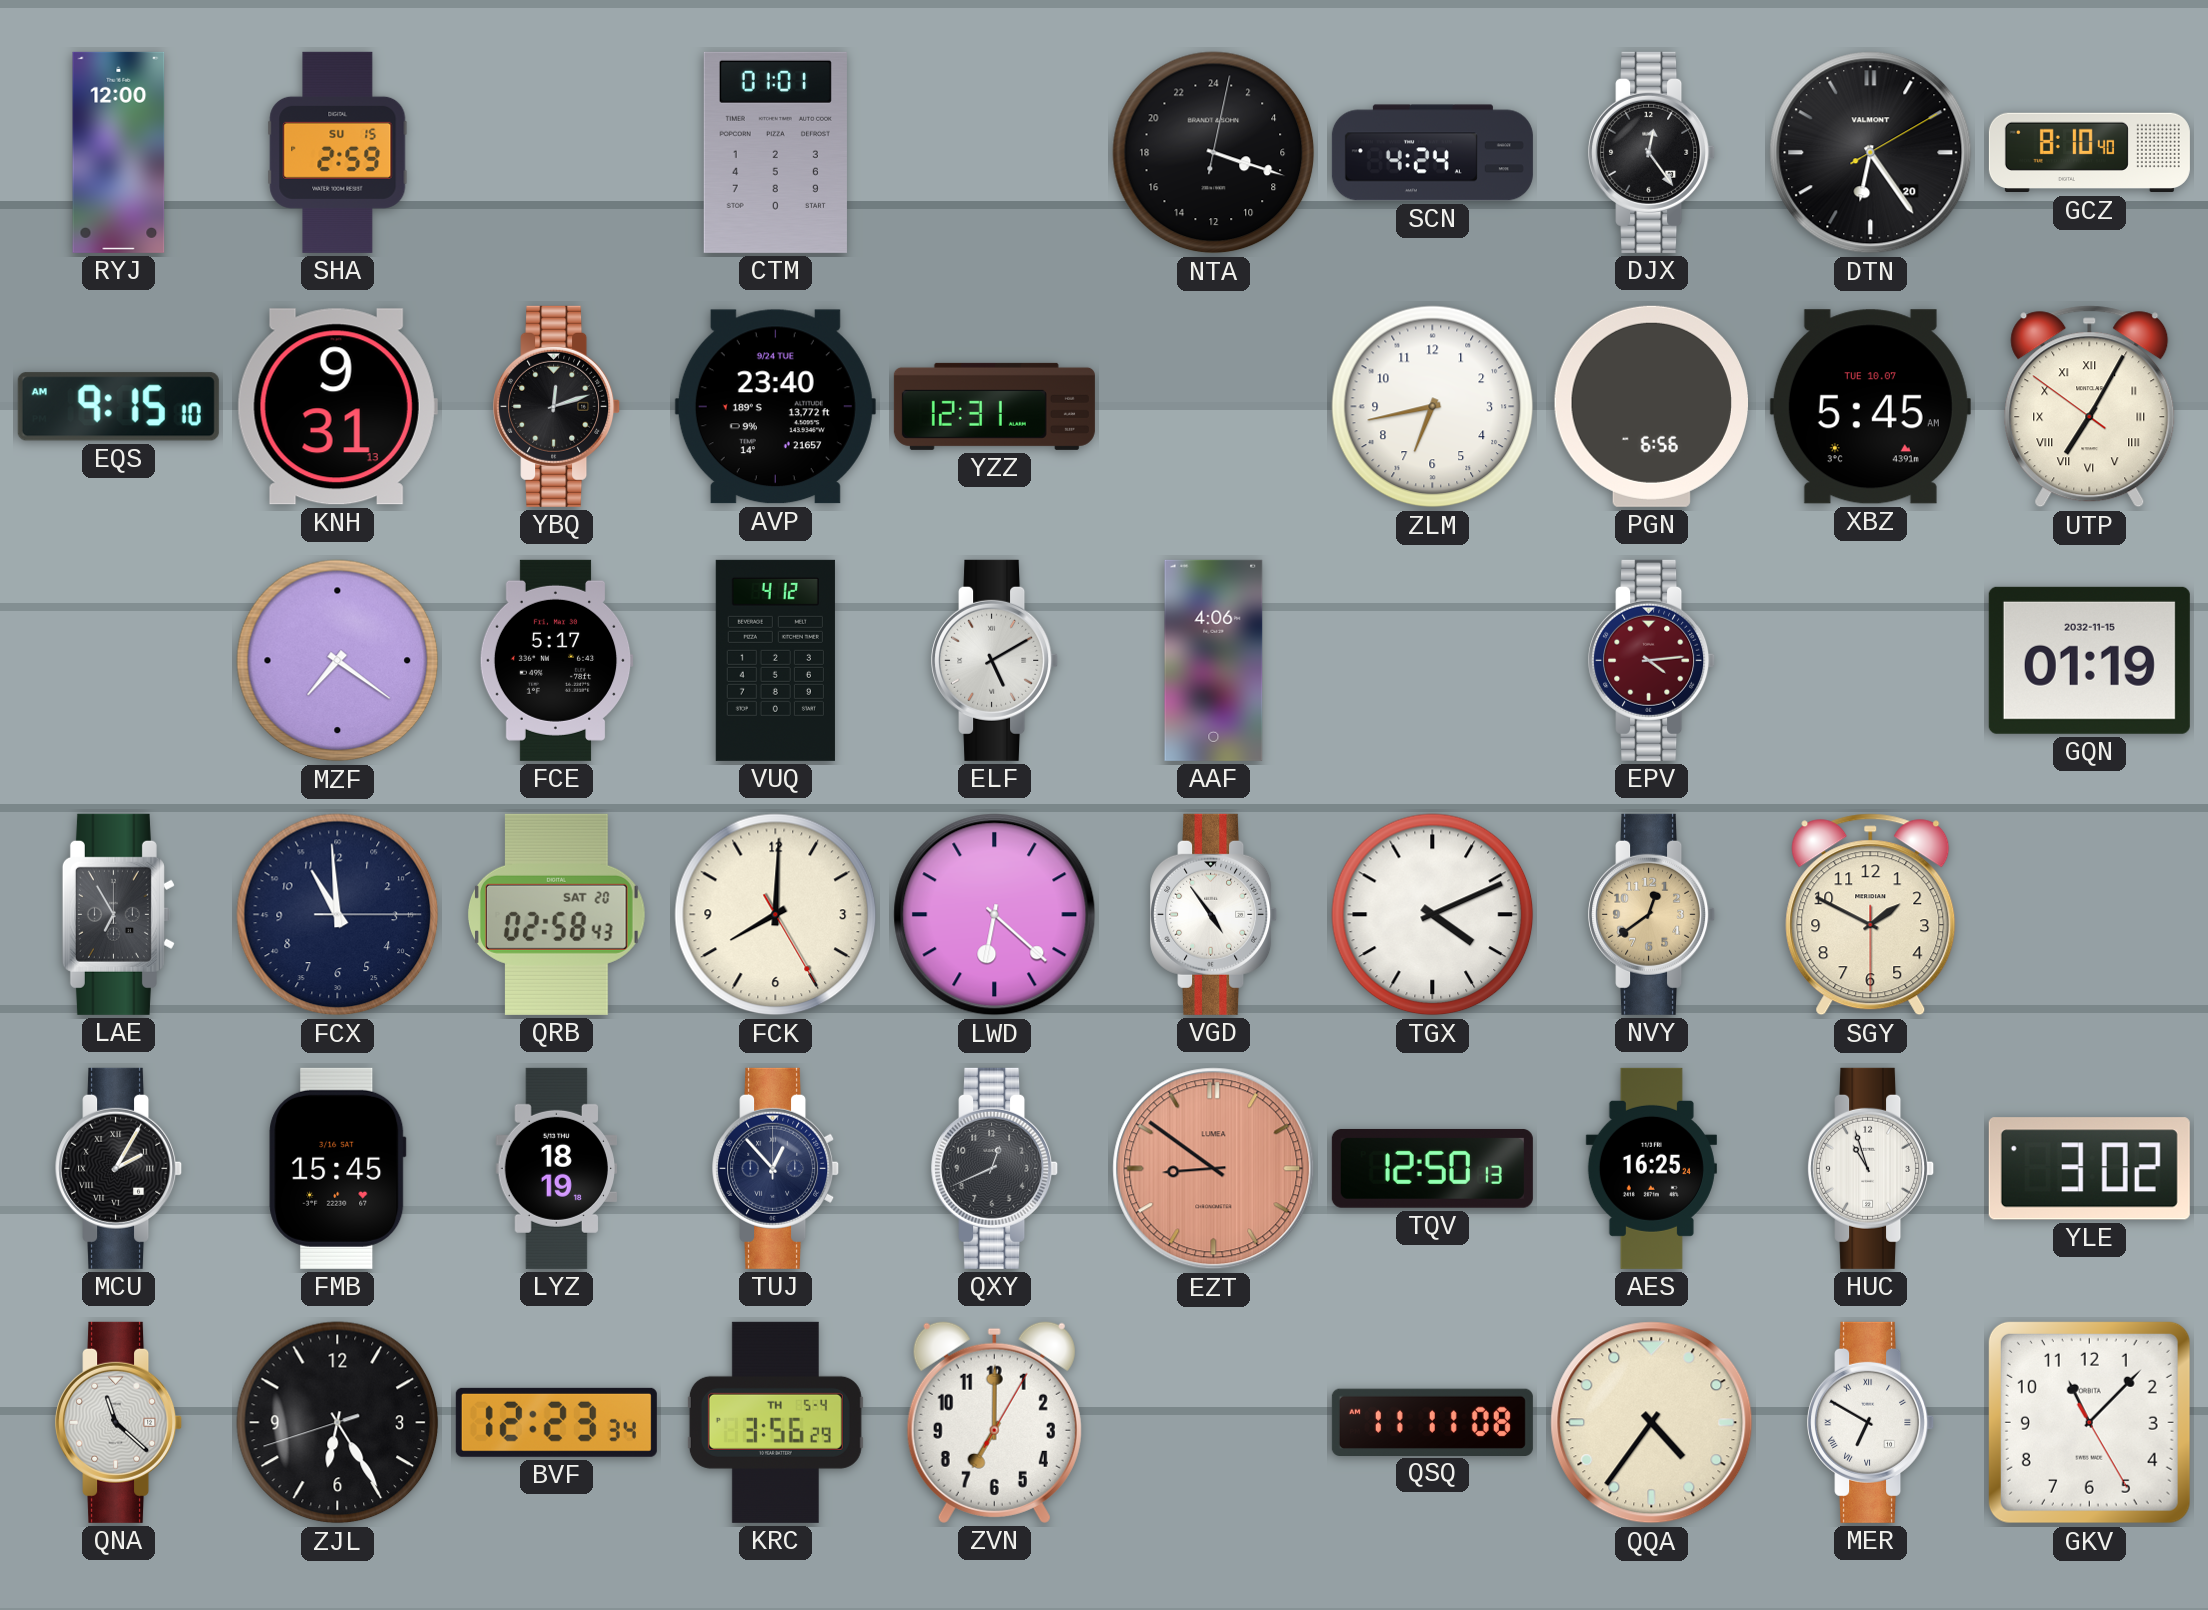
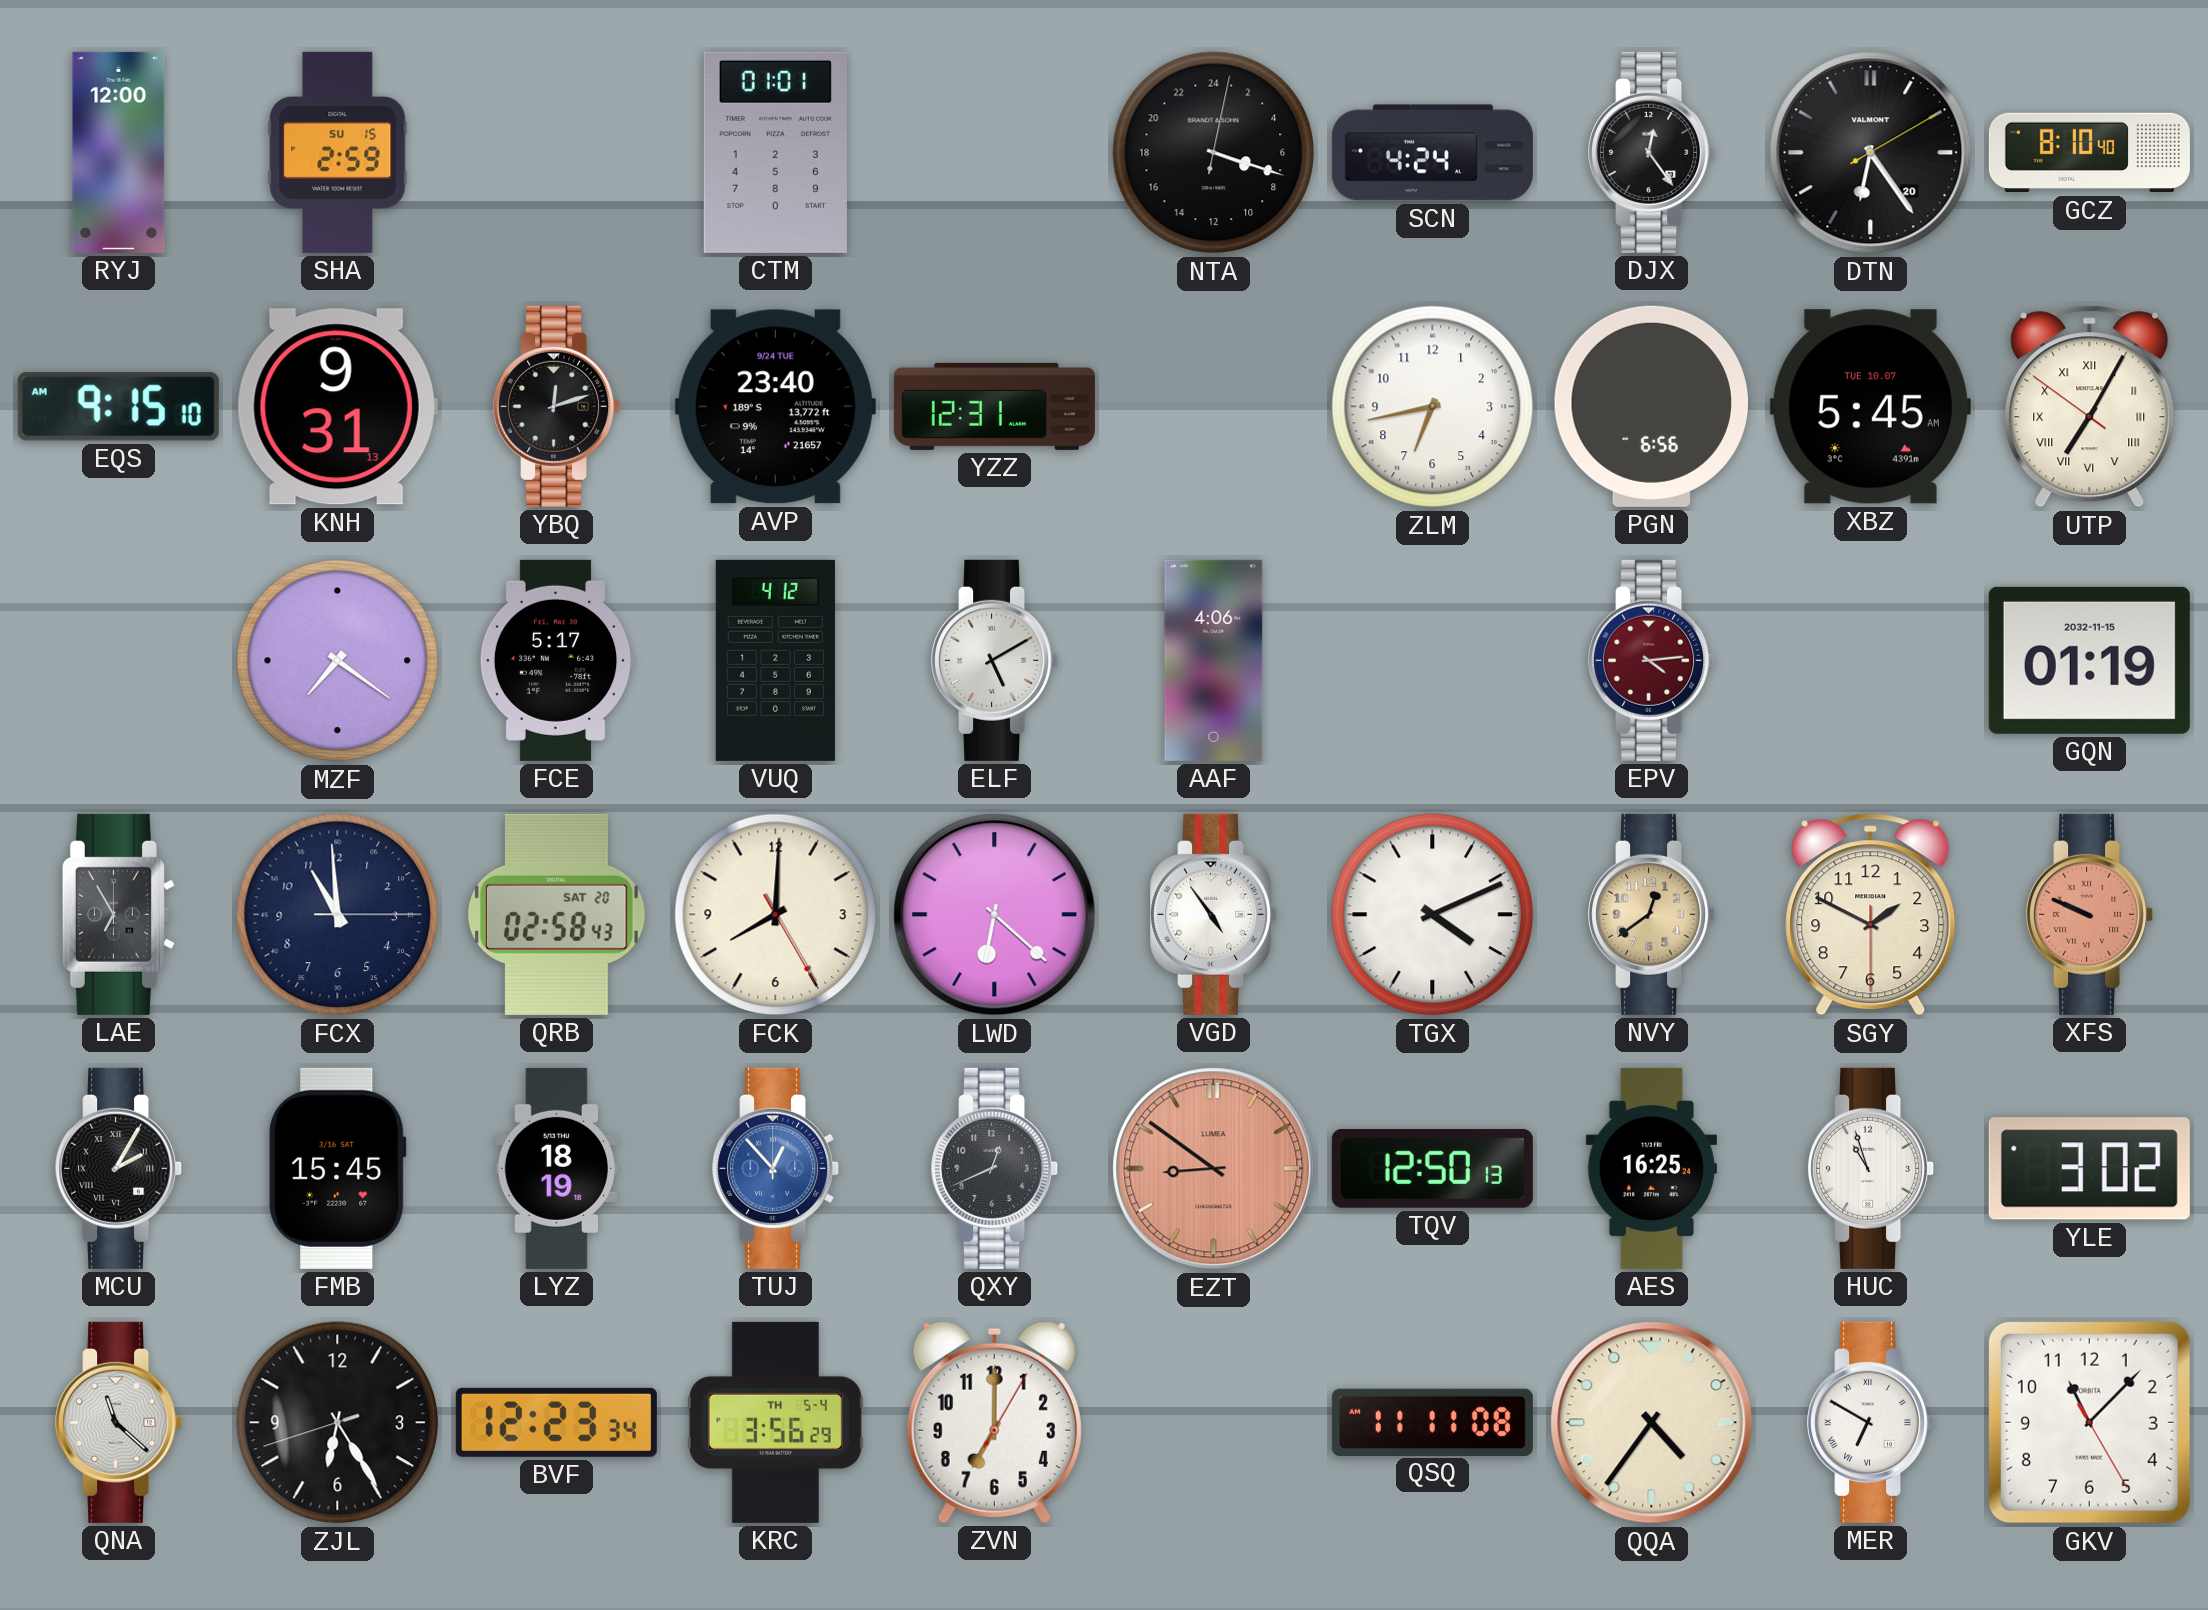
XFS: none -> 9:49 (2090, 914)
TUJ dial: navy -> blue (776, 1168)
